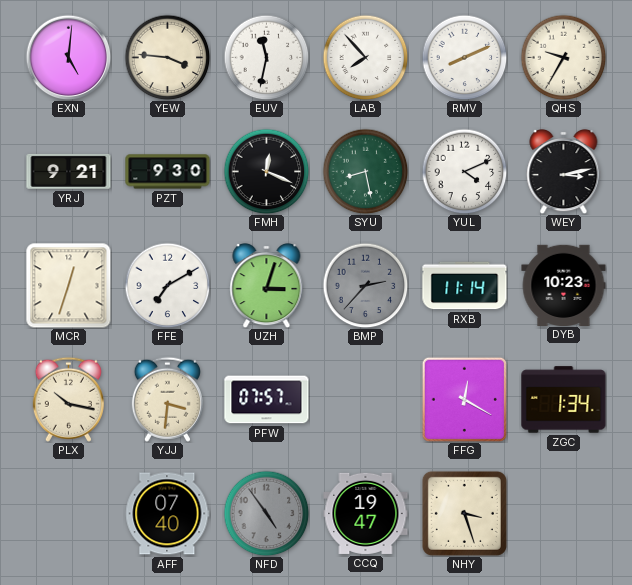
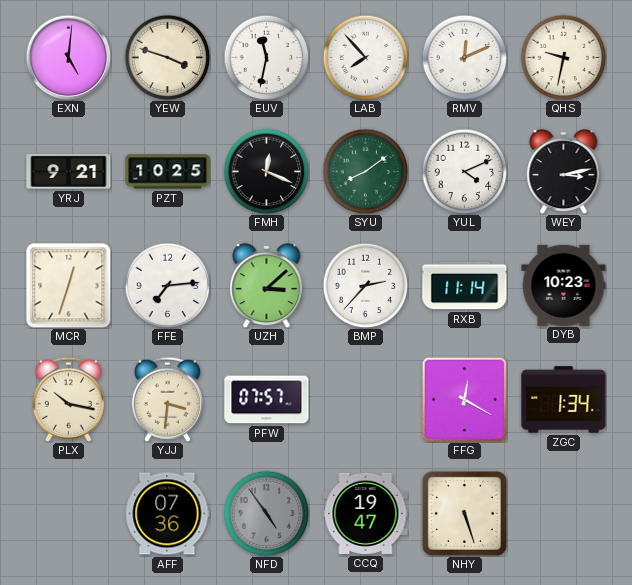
YEW: 3:46 -> 3:48 (167, 57)
RMV: 8:11 -> 12:11 (464, 57)
QHS: 9:35 -> 9:32 (563, 57)
PZT: 9:30 -> 10:25 (168, 172)
SYU: 8:28 -> 8:09 (365, 171)
FFE: 7:10 -> 7:14 (167, 285)
UZH: 3:03 -> 3:08 (267, 285)
BMP dial: grey -> white (365, 285)
AFF: 07:40 -> 07:36 (168, 514)
NHY: 3:27 -> 5:27 (464, 513)
